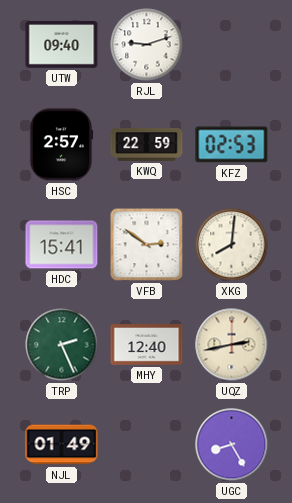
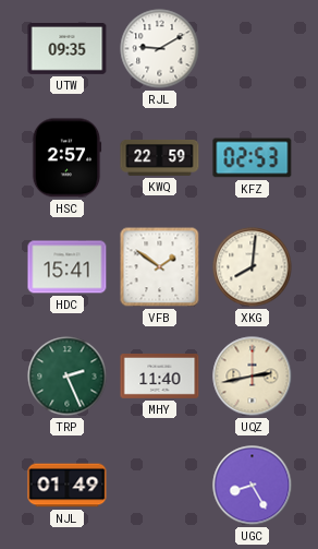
UTW: 09:40 -> 09:35 (68, 49)
RJL: 9:12 -> 9:10 (160, 49)
VFB: 2:51 -> 1:51 (160, 267)
MHY: 12:40 -> 11:40 (160, 377)
